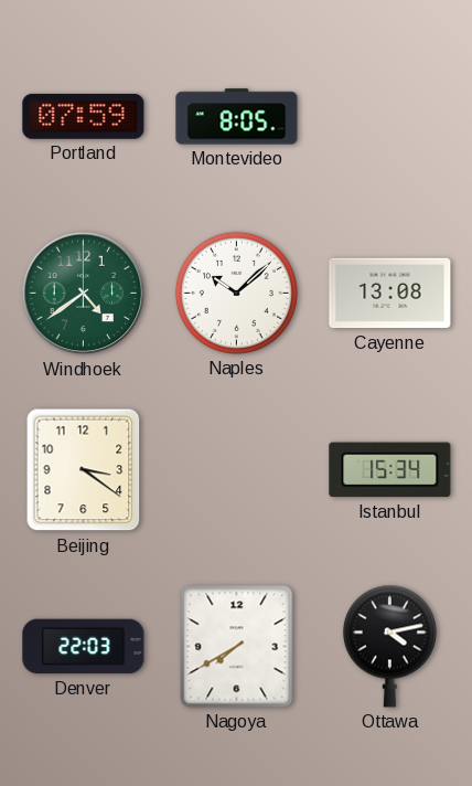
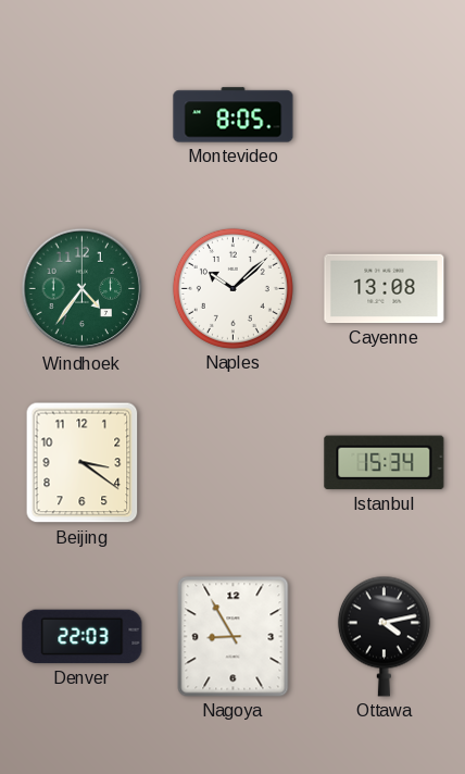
Portland: 07:59 -> none (84, 116)
Windhoek: 4:39 -> 4:36 (83, 289)
Nagoya: 7:40 -> 8:55 (234, 637)
